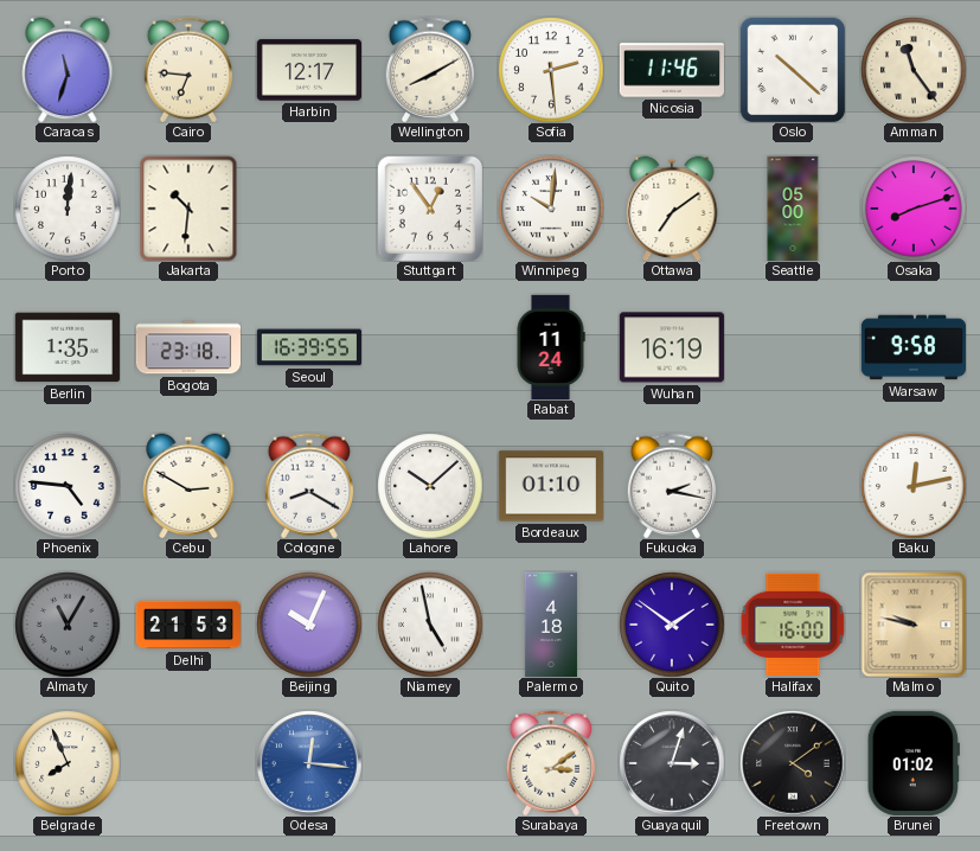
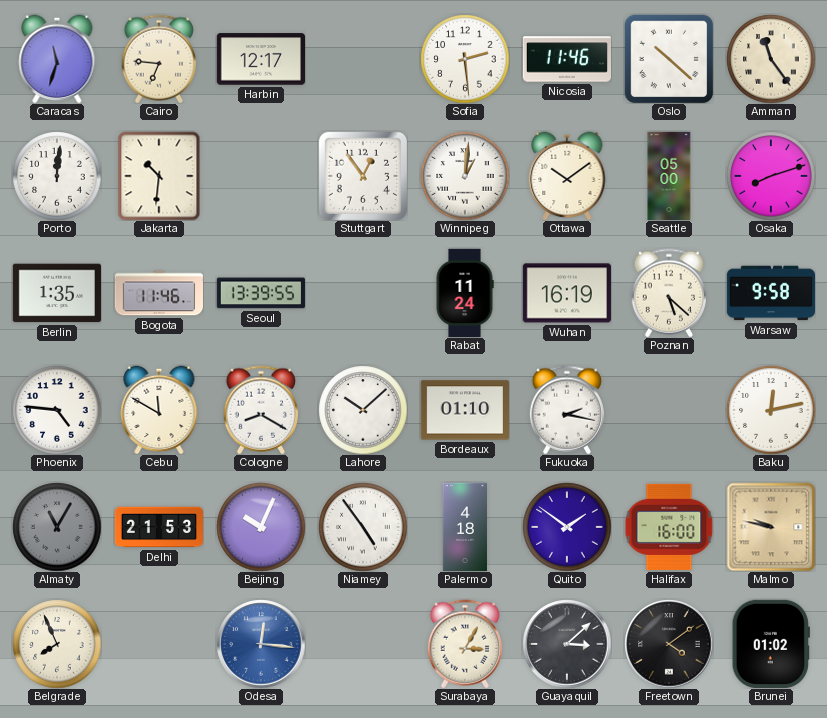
Wellington: 8:10 -> none (429, 70)
Winnipeg: 10:01 -> 1:01 (465, 176)
Ottawa: 7:09 -> 10:09 (567, 176)
Bogota: 23:18 -> 11:46 (158, 293)
Seoul: 16:39 -> 13:39 (261, 293)
Poznan: none -> 5:22 (668, 293)
Cebu: 2:50 -> 11:50 (159, 410)
Niamey: 4:58 -> 4:54 (363, 527)
Surabaya: 3:09 -> 3:05 (464, 644)
Guayaquil: 3:03 -> 3:08 (567, 644)
